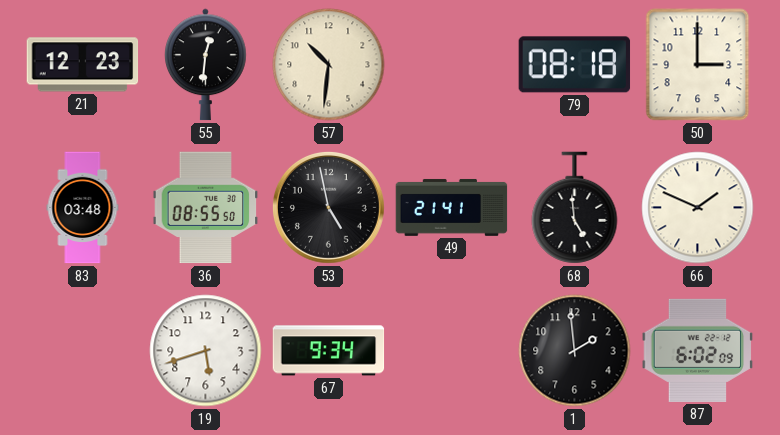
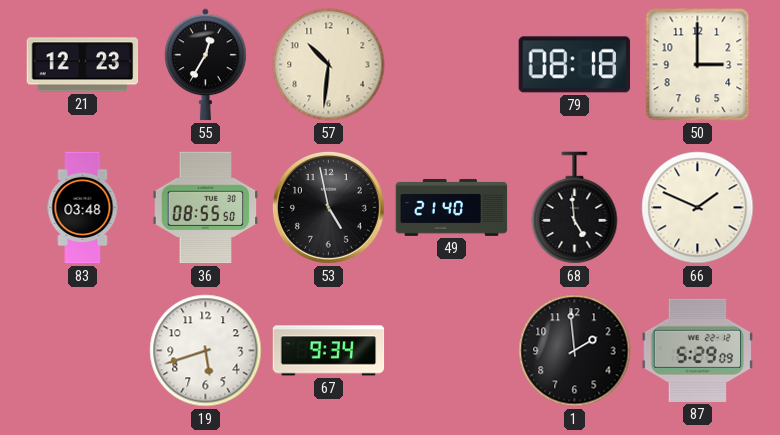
55: 12:31 -> 12:35 (206, 65)
49: 21:41 -> 21:40 (452, 207)
87: 6:02 -> 5:29 (698, 350)
